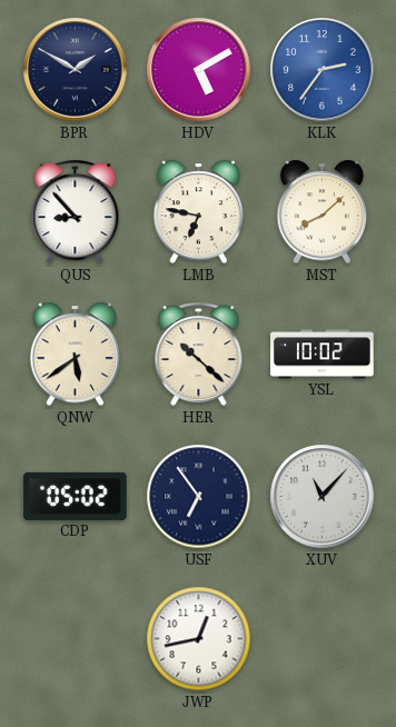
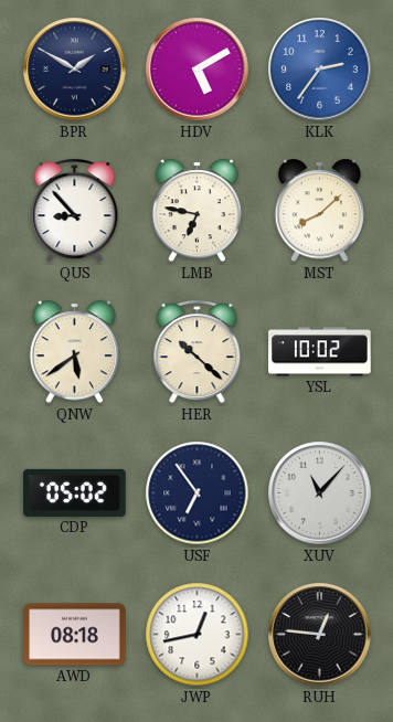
AWD: none -> 08:18 (75, 635)
RUH: none -> 12:46 (320, 635)
